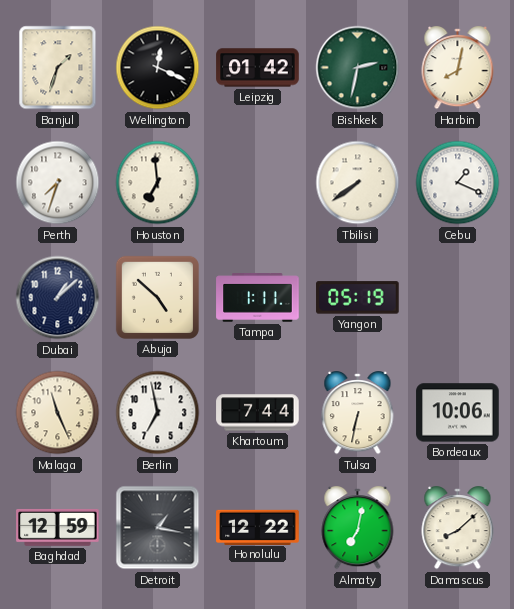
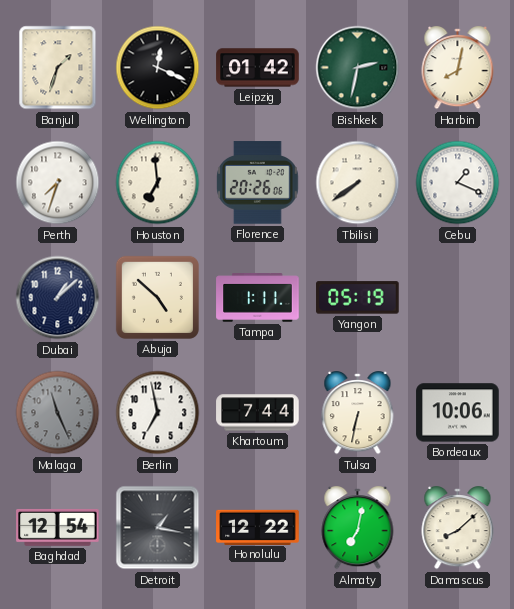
Florence: none -> 20:26 (258, 183)
Malaga dial: cream -> grey (58, 413)
Baghdad: 12:59 -> 12:54 (58, 528)
